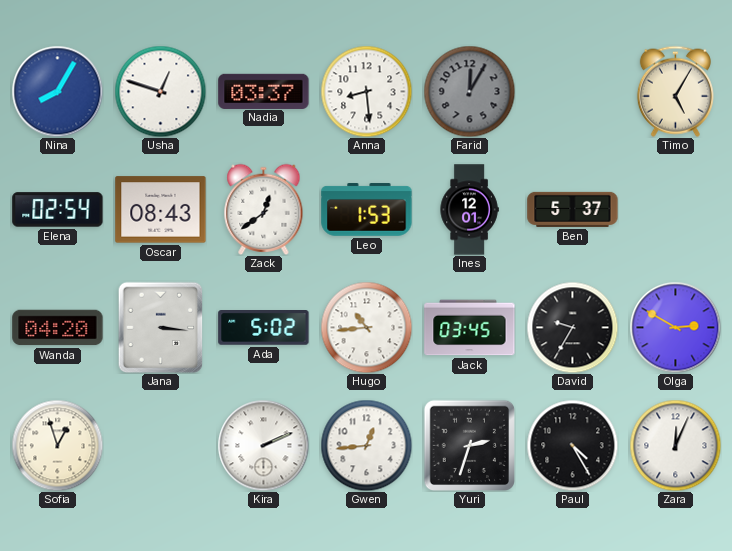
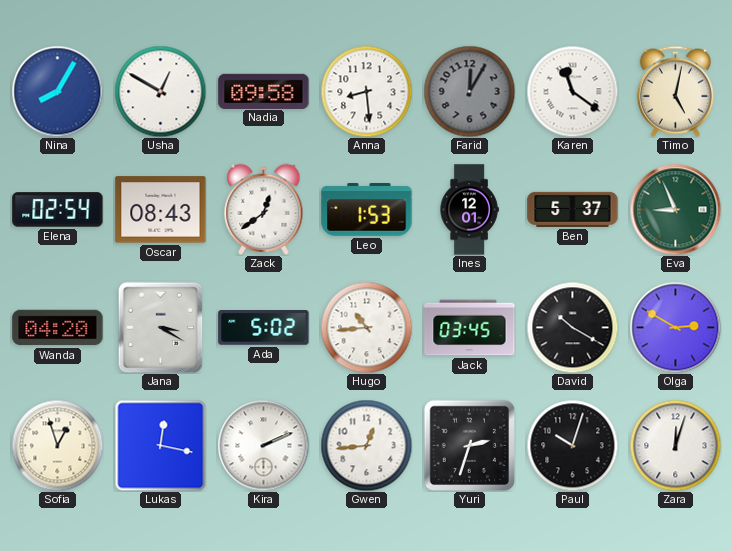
Usha: 12:48 -> 12:50 (160, 91)
Nadia: 03:37 -> 09:58 (264, 91)
Karen: none -> 11:21 (572, 91)
Timo: 5:05 -> 5:02 (675, 91)
Eva: none -> 8:56 (675, 209)
Jana: 3:16 -> 3:20 (161, 327)
David: 9:35 -> 10:20 (572, 327)
Lukas: none -> 12:17 (160, 445)
Paul: 4:25 -> 10:03 (572, 445)
Zara: 12:04 -> 12:03 (675, 445)
